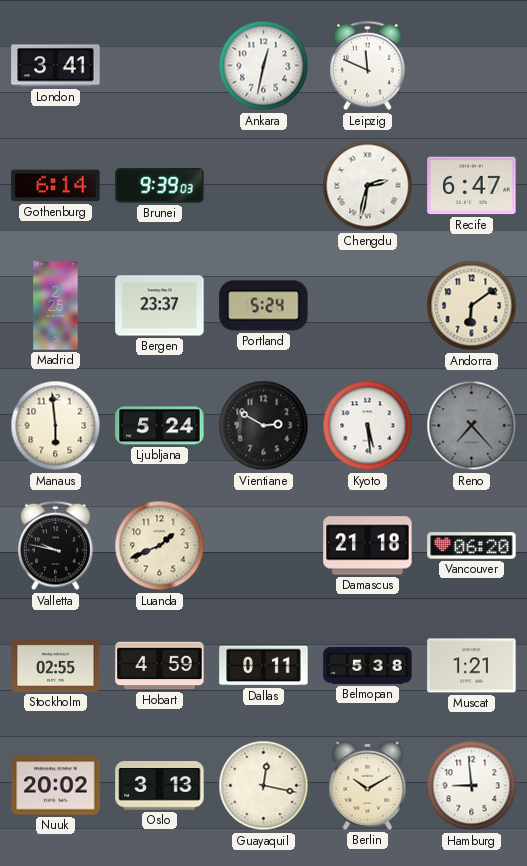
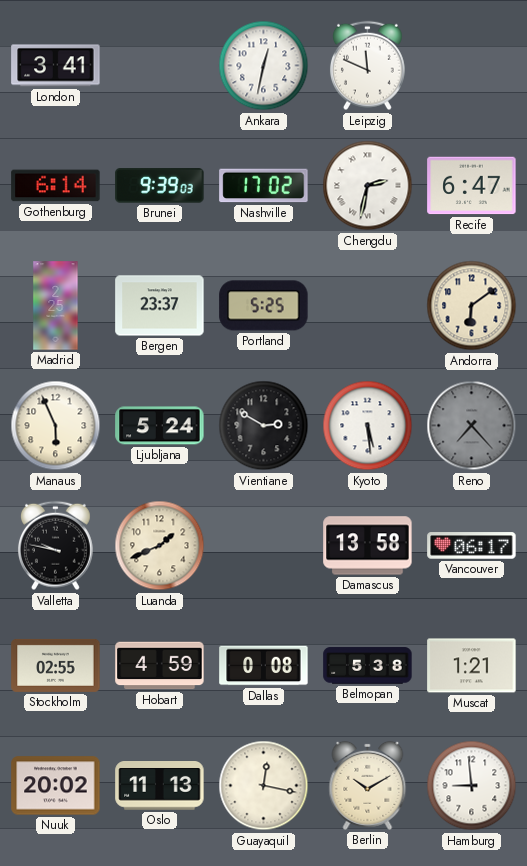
Nashville: none -> 17:02 (264, 186)
Portland: 5:24 -> 5:25 (264, 306)
Manaus: 5:59 -> 5:56 (56, 426)
Damascus: 21:18 -> 13:58 (368, 546)
Vancouver: 06:20 -> 06:17 (472, 546)
Dallas: 0:11 -> 0:08 (264, 666)
Oslo: 3:13 -> 11:13 (160, 786)
